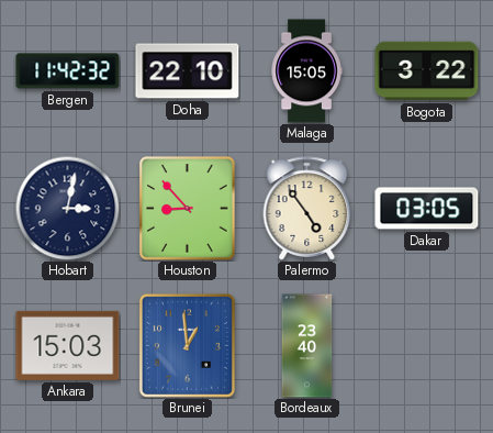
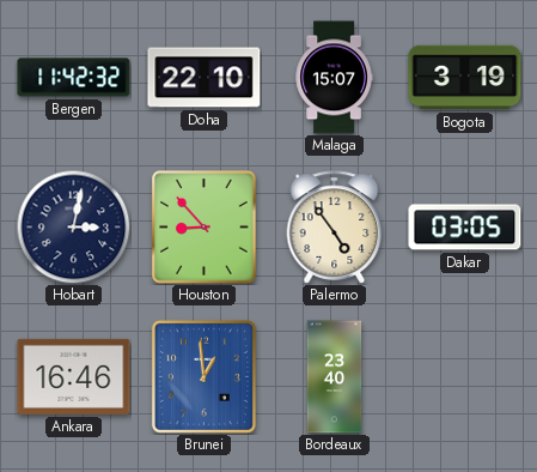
Malaga: 15:05 -> 15:07 (334, 78)
Bogota: 3:22 -> 3:19 (465, 78)
Ankara: 15:03 -> 16:46 (74, 376)
